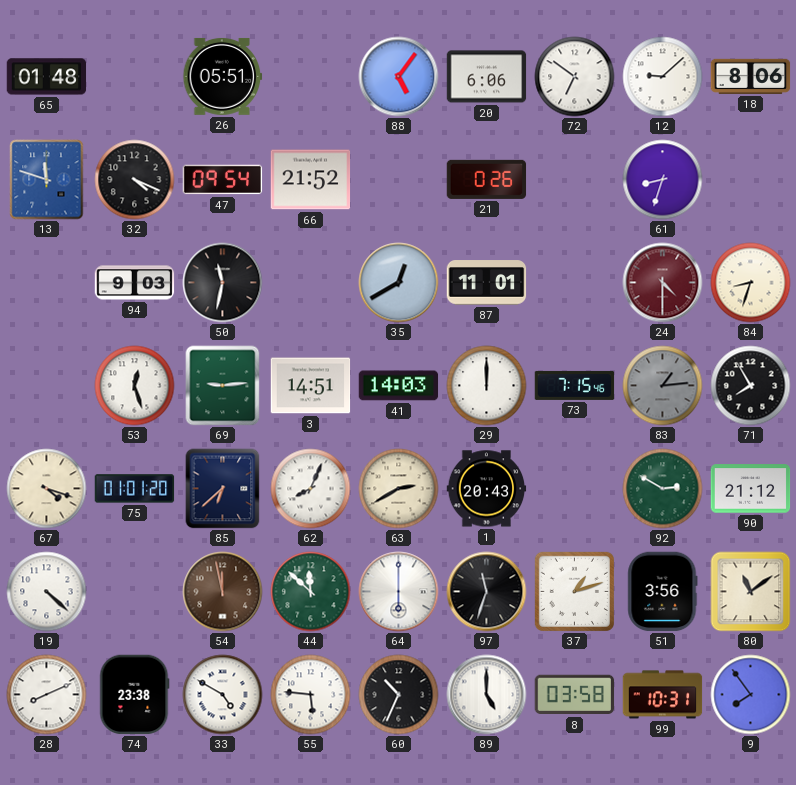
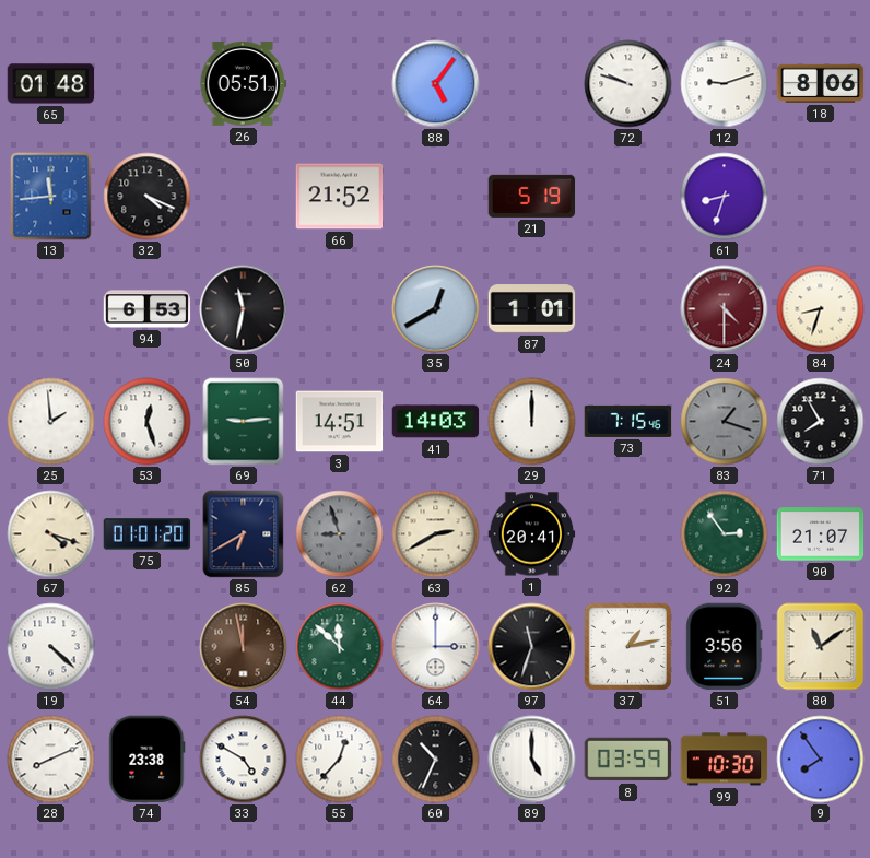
20: 6:06 -> none (487, 77)
72: 6:51 -> 9:48 (628, 84)
12: 9:08 -> 9:12 (725, 84)
13: 11:48 -> 11:44 (51, 197)
47: 09:54 -> none (223, 180)
21: 0:26 -> 5:19 (532, 196)
94: 9:03 -> 6:53 (148, 309)
87: 11:01 -> 1:01 (532, 309)
25: none -> 1:59 (51, 422)
83: 1:14 -> 1:18 (725, 422)
85: 6:38 -> 6:40 (244, 534)
62: 8:04 -> 8:57 (340, 534)
62 dial: white -> grey (340, 534)
1: 20:43 -> 20:41 (532, 534)
92: 2:50 -> 2:54 (725, 534)
90: 21:12 -> 21:07 (821, 534)
64: 6:00 -> 3:00 (436, 647)
37: 1:12 -> 1:13 (627, 646)
55: 5:46 -> 12:37 (340, 760)
8: 03:58 -> 03:59 (628, 760)
99: 10:31 -> 10:30 (725, 760)
